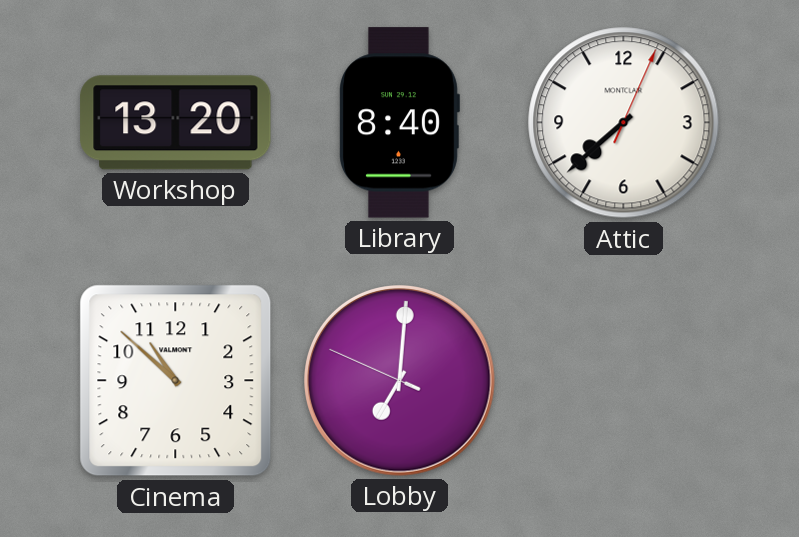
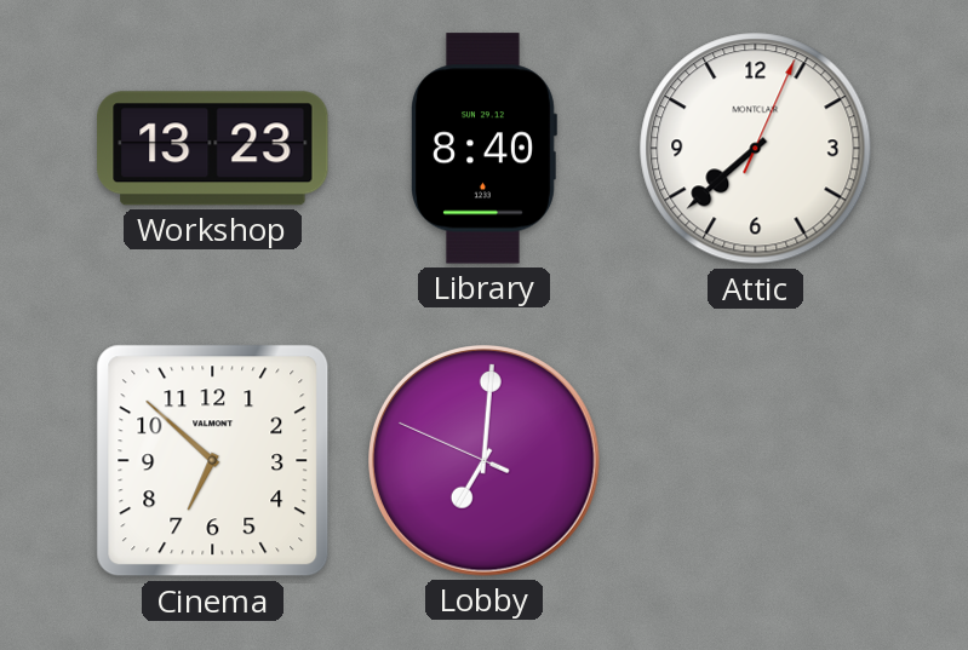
Workshop: 13:20 -> 13:23 (213, 149)
Cinema: 10:52 -> 6:52 (213, 461)
